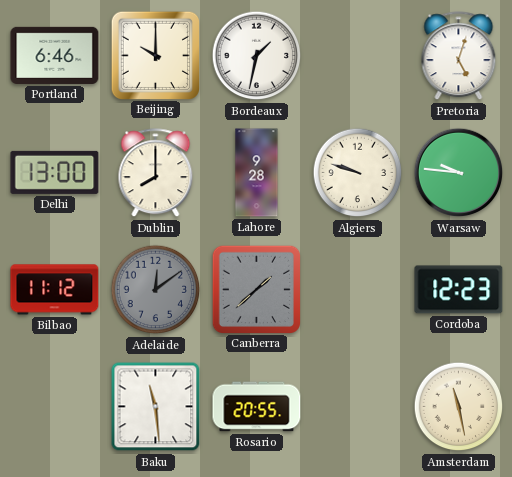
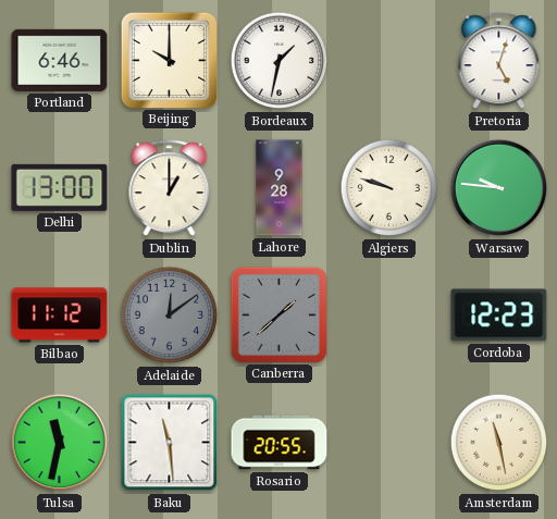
Dublin: 8:00 -> 1:00 (170, 188)
Tulsa: none -> 11:32 (60, 443)
